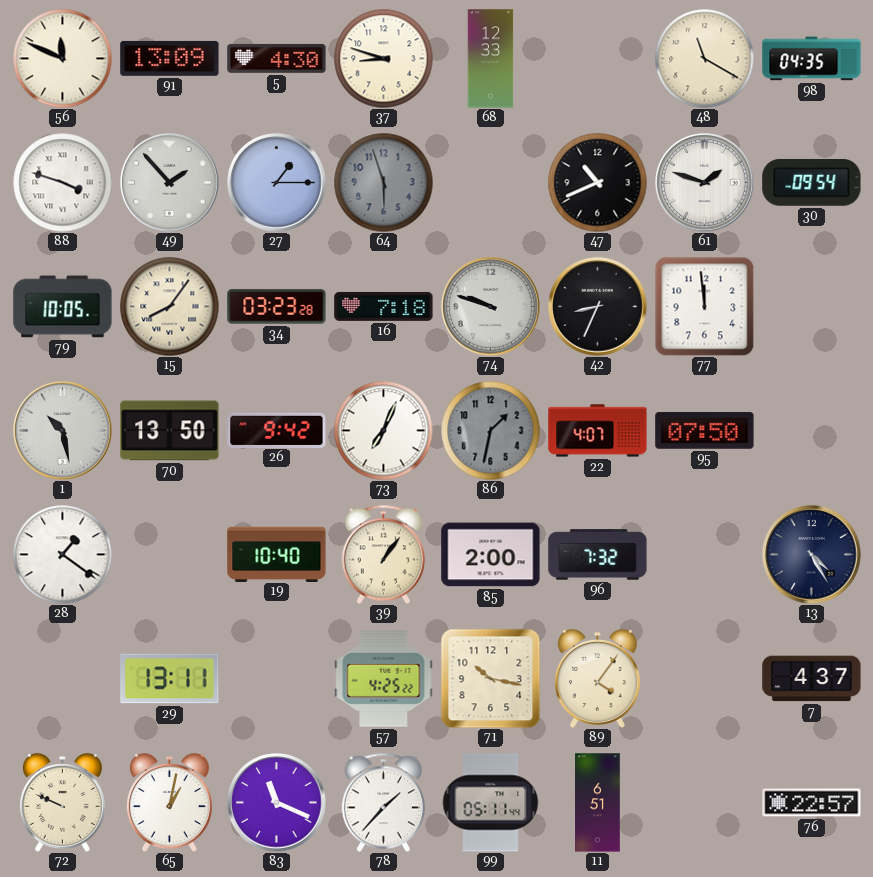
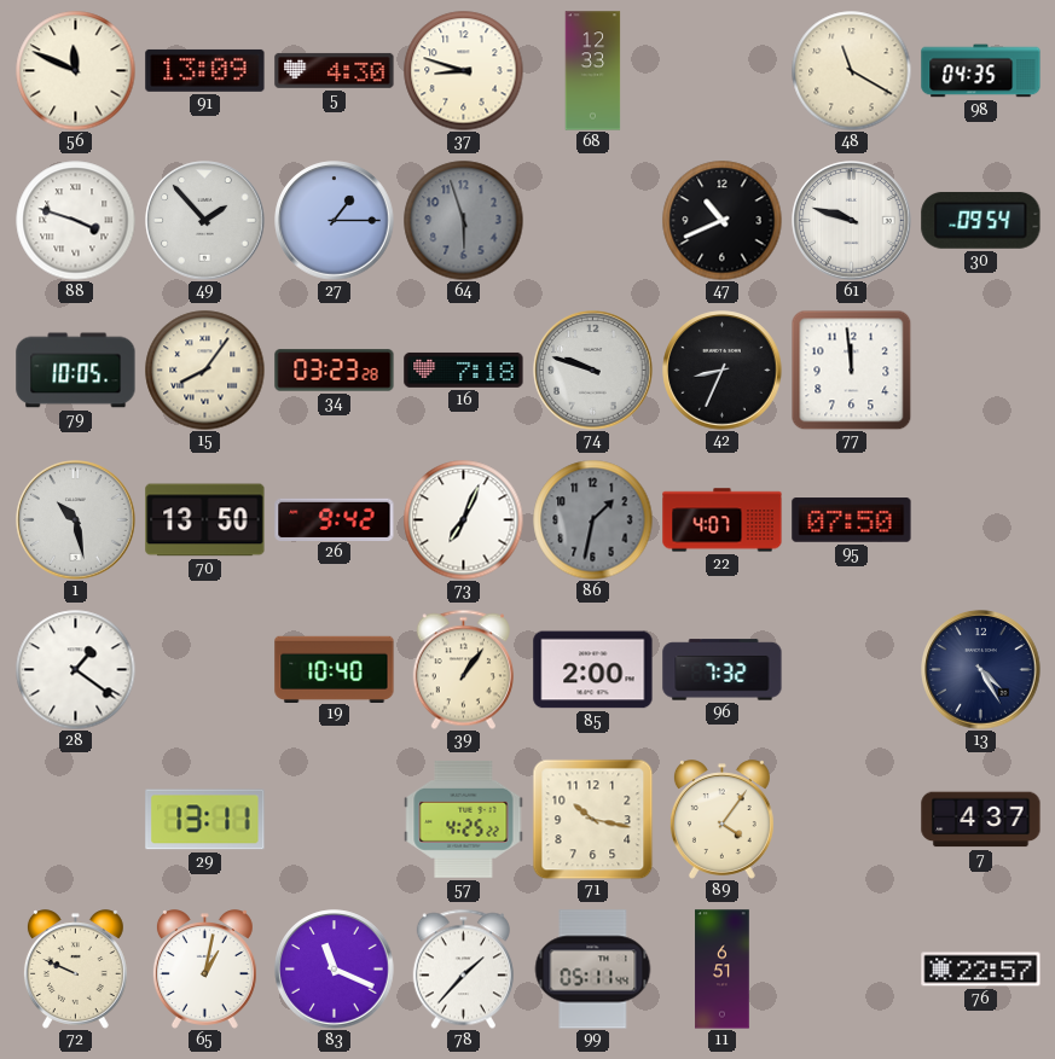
61: 1:48 -> 9:48 (852, 221)
